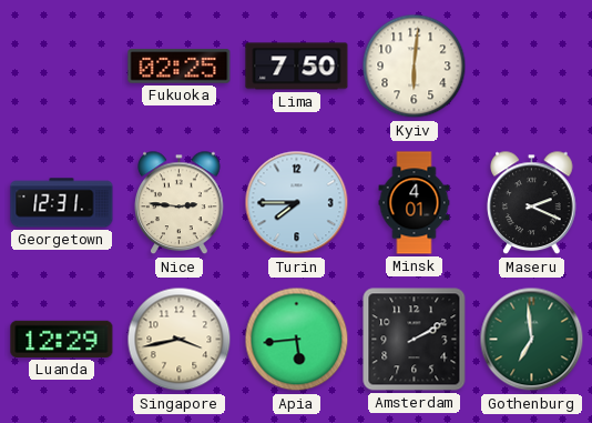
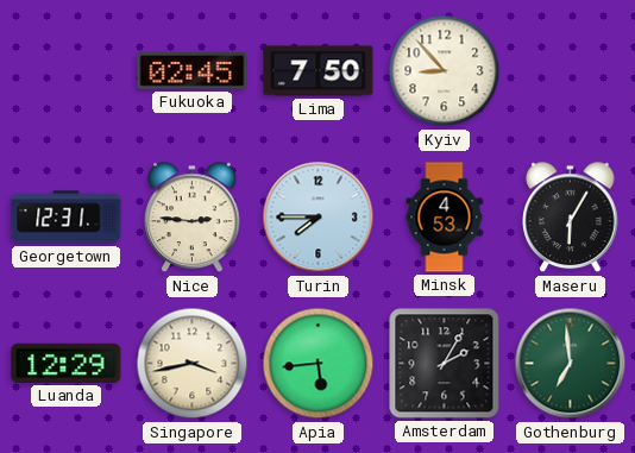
Fukuoka: 02:25 -> 02:45 (193, 71)
Kyiv: 6:01 -> 8:53 (445, 71)
Minsk: 4:01 -> 4:53 (445, 218)
Maseru: 2:19 -> 6:05 (571, 218)
Amsterdam: 2:10 -> 2:05 (445, 364)
